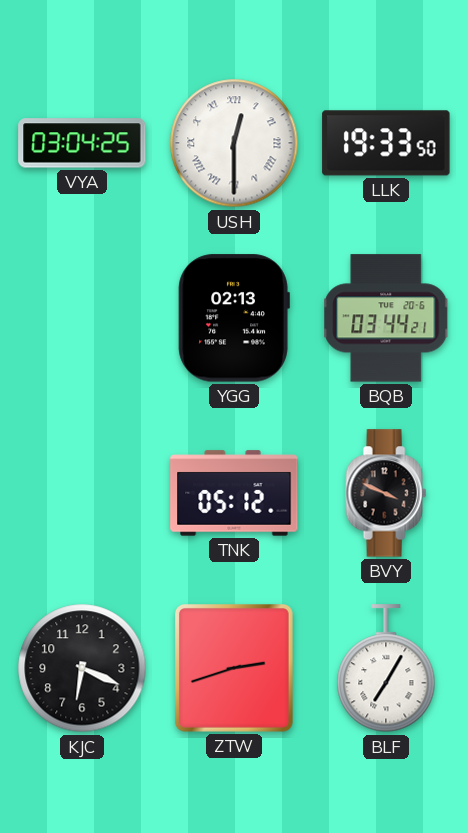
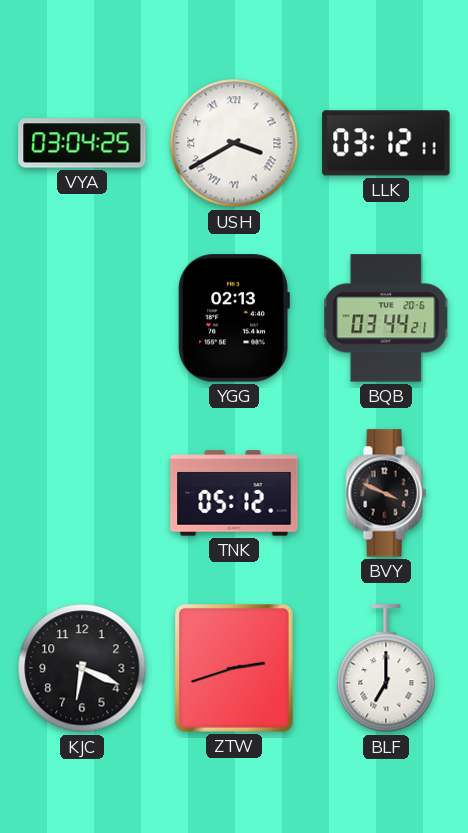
USH: 12:30 -> 3:40 (234, 143)
LLK: 19:33 -> 03:12 (386, 143)
BLF: 7:05 -> 7:00 (386, 669)
